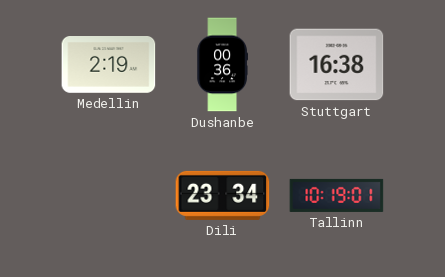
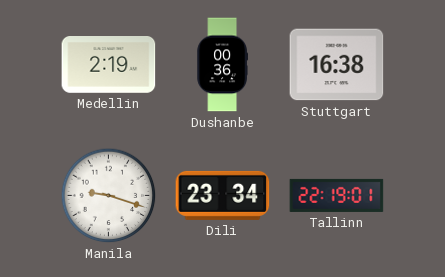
Manila: none -> 9:18 (109, 196)
Tallinn: 10:19 -> 22:19 (337, 195)
